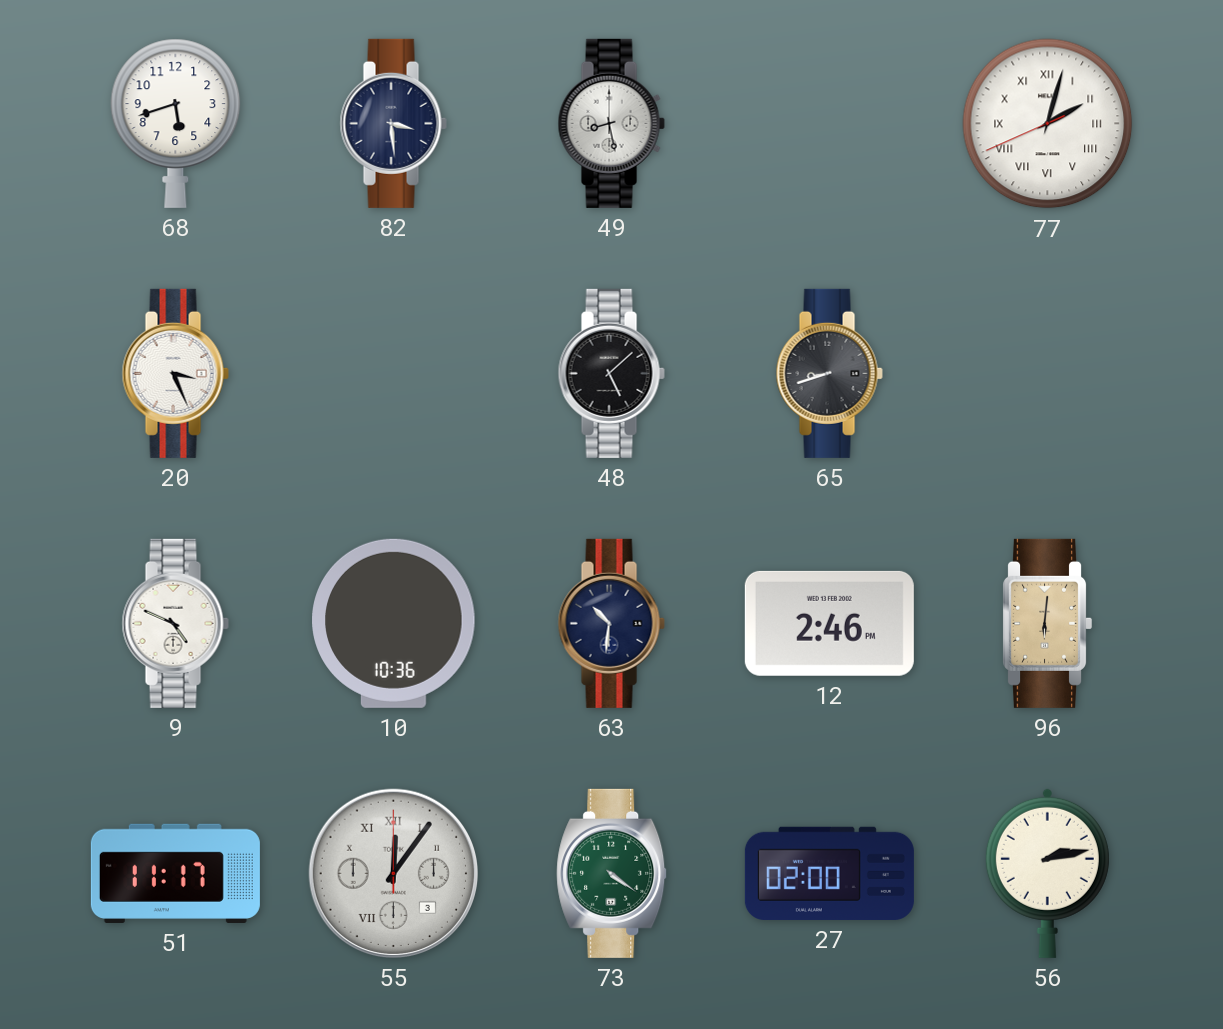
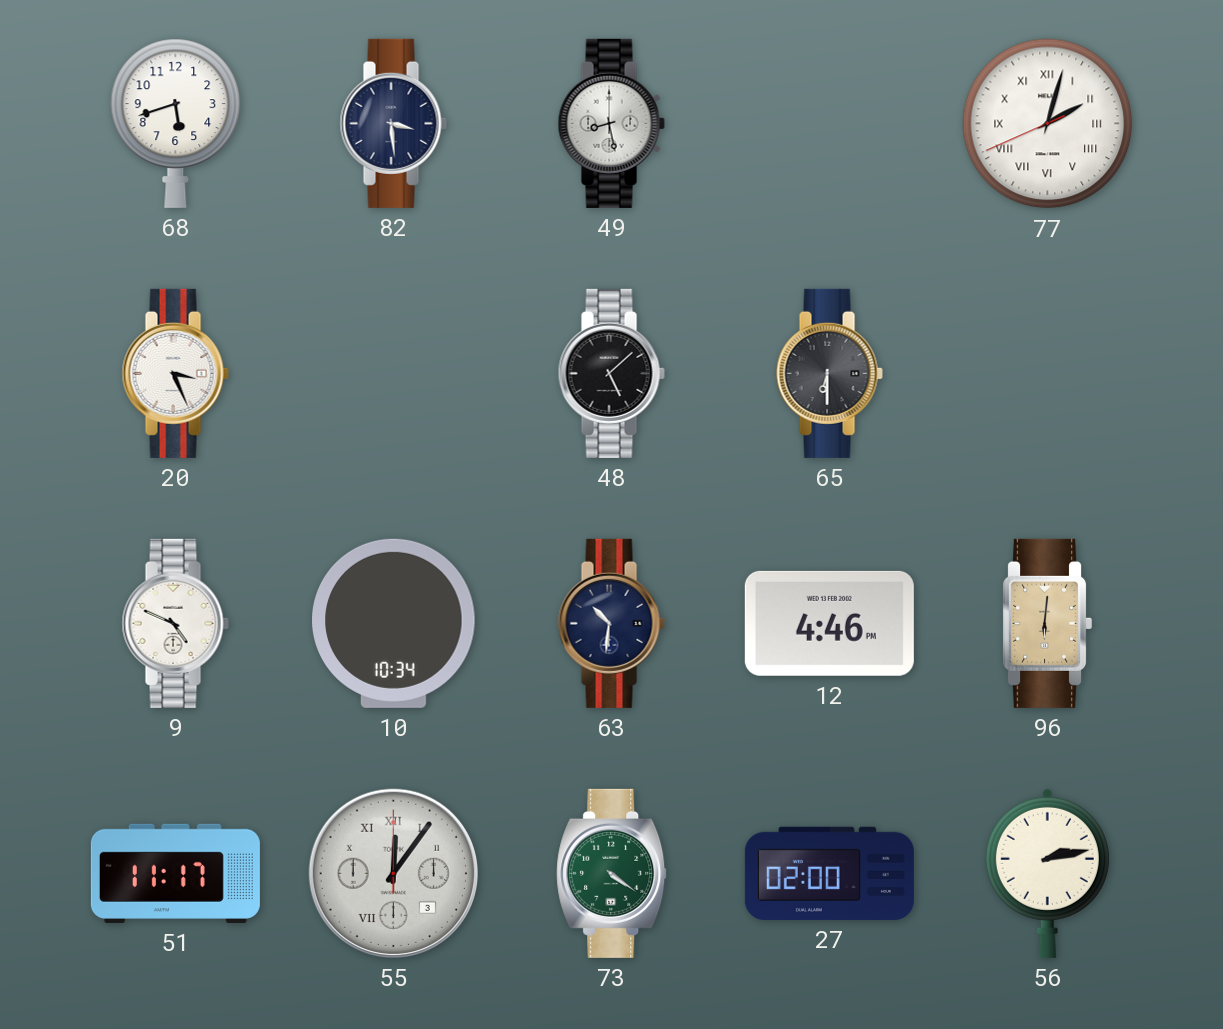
65: 8:42 -> 6:30 (829, 373)
10: 10:36 -> 10:34 (394, 623)
12: 2:46 -> 4:46 (829, 623)
